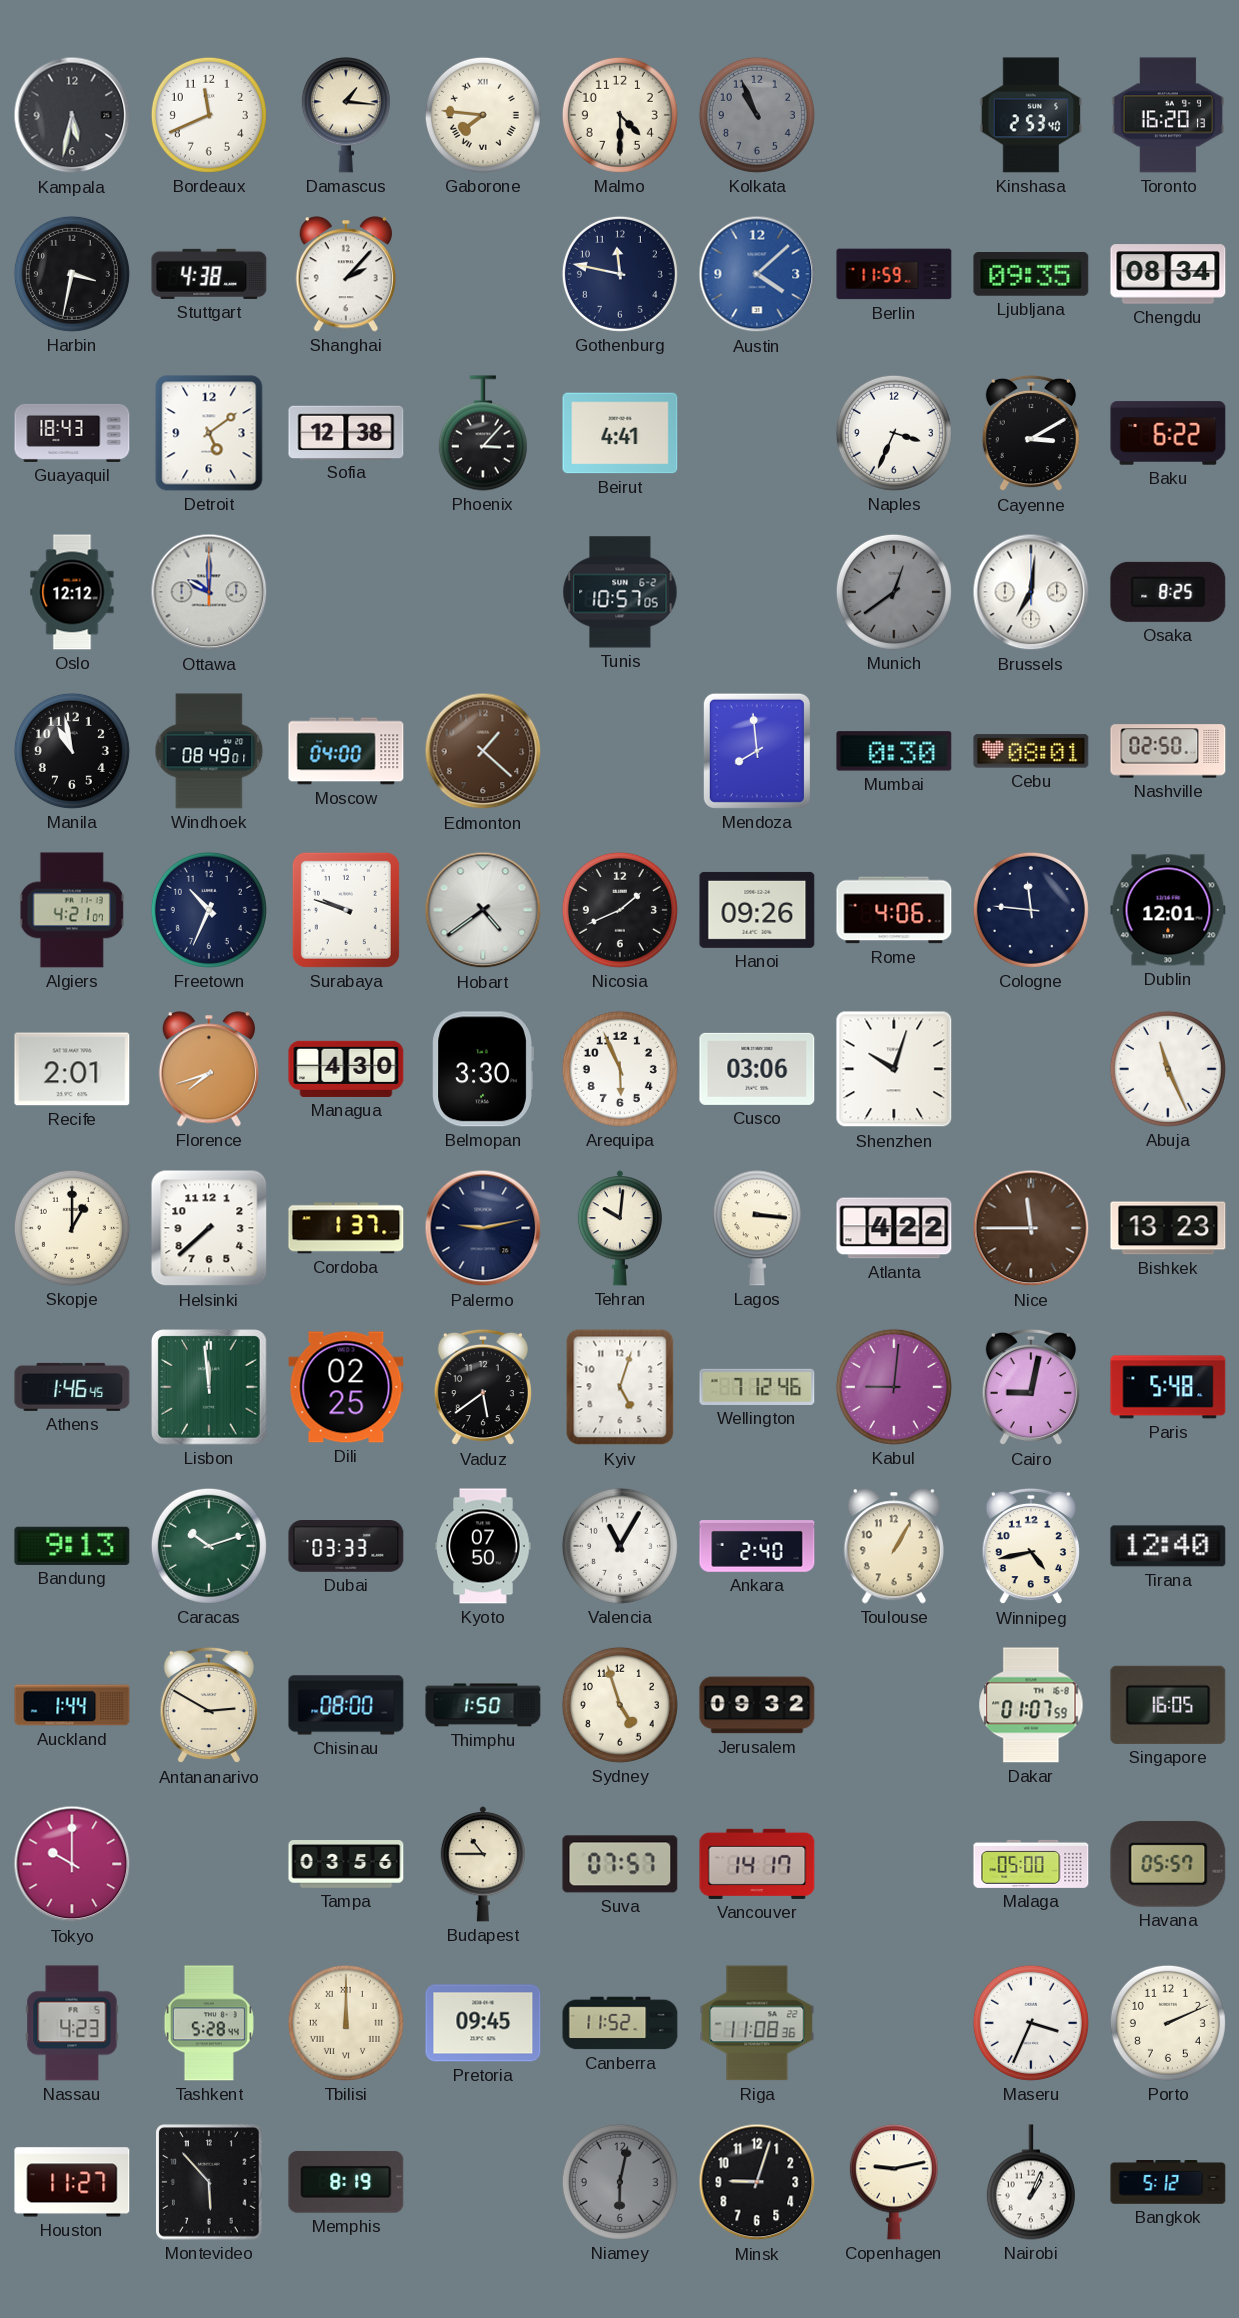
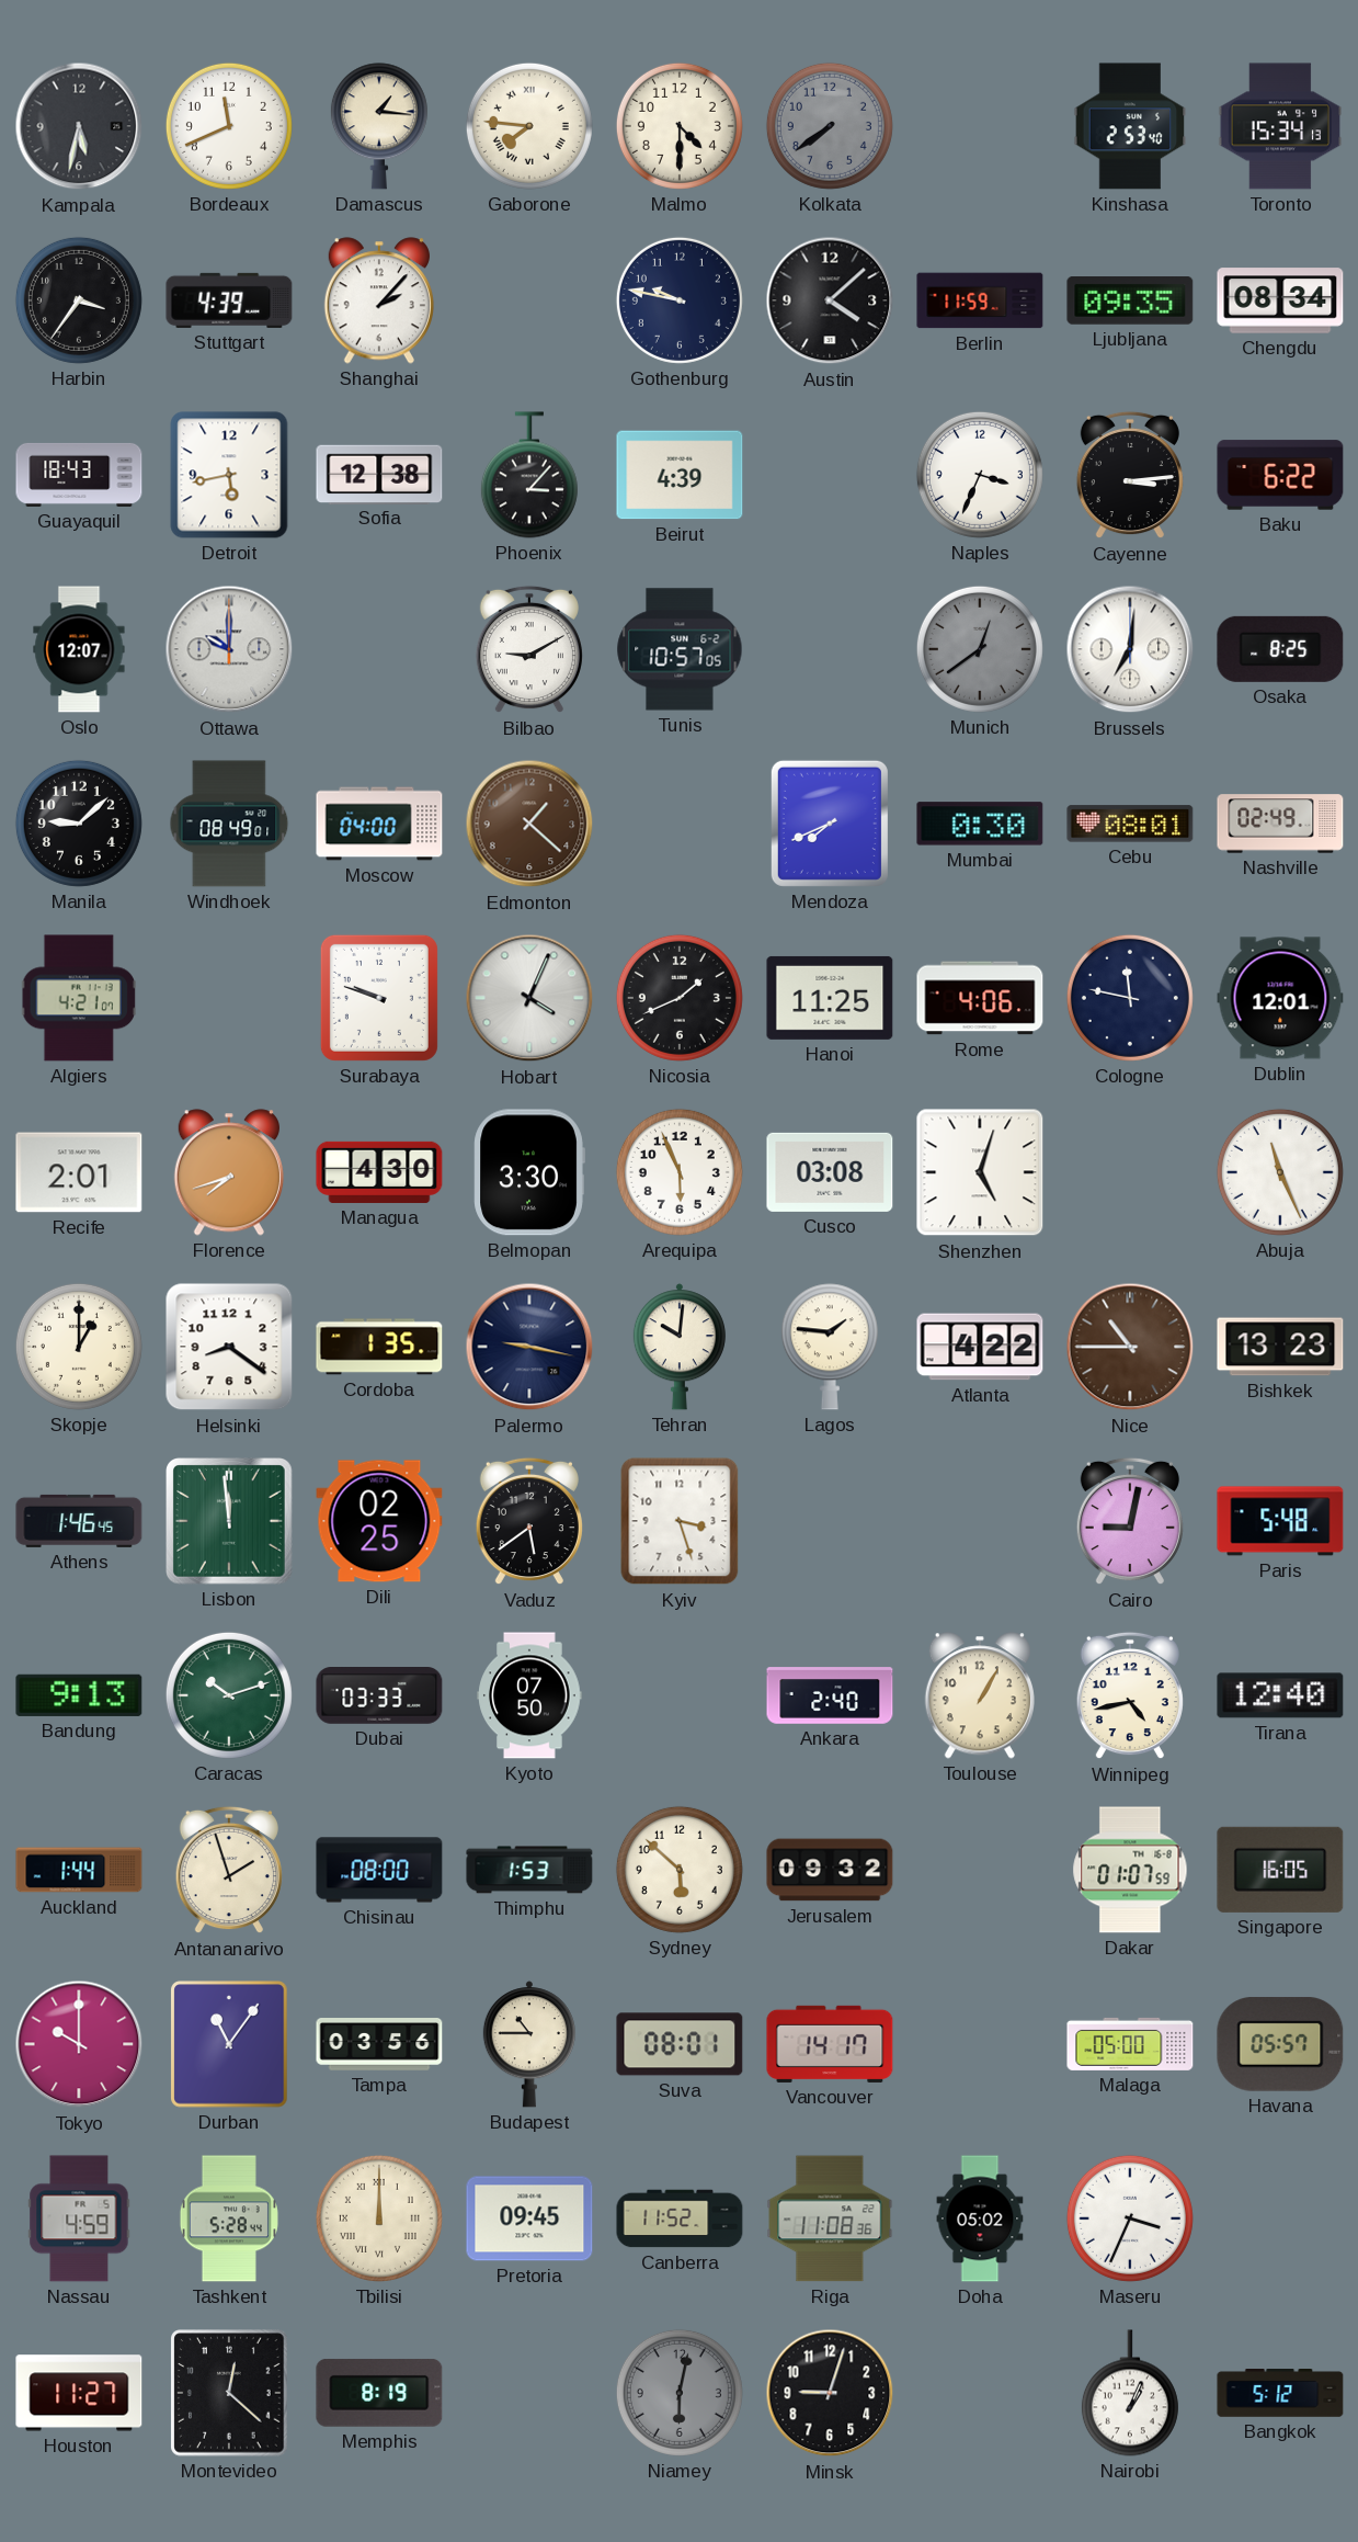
Kolkata: 10:56 -> 7:39 (830, 126)
Toronto: 16:20 -> 15:34 (1280, 126)
Harbin: 3:32 -> 3:36 (79, 300)
Stuttgart: 4:38 -> 4:39 (229, 300)
Gothenburg: 11:47 -> 9:47 (680, 300)
Austin dial: blue -> black (830, 300)
Detroit: 5:09 -> 5:43 (229, 475)
Beirut: 4:41 -> 4:39 (680, 475)
Cayenne: 3:10 -> 3:14 (1130, 475)
Oslo: 12:12 -> 12:07 (79, 649)
Bilbao: none -> 9:10 (529, 649)
Manila: 10:58 -> 9:08 (79, 824)
Mendoza: 7:59 -> 7:41 (830, 824)
Nashville: 02:50 -> 02:49 (1280, 824)
Freetown: 10:34 -> none (209, 910)
Hobart: 4:39 -> 4:04 (529, 998)
Hanoi: 09:26 -> 11:25 (830, 998)
Cologne: 11:46 -> 11:47 (1130, 998)
Cusco: 03:06 -> 03:08 (830, 1172)
Shenzhen: 10:03 -> 5:03 (980, 1172)
Helsinki: 7:38 -> 8:21 (229, 1347)
Cordoba: 1:37 -> 1:35 (379, 1347)
Palermo: 9:13 -> 9:17 (529, 1347)
Lagos: 3:16 -> 1:46 (830, 1347)
Nice: 11:45 -> 10:45 (1130, 1347)
Kyiv: 5:03 -> 3:27 (680, 1521)
Wellington: 7:12 -> none (757, 1387)
Kabul: 9:01 -> none (894, 1387)
Valencia: 11:05 -> none (620, 1546)
Antananarivo: 2:50 -> 1:57 (229, 1870)
Thimphu: 1:50 -> 1:53 (529, 1870)
Sydney: 4:57 -> 5:52 (680, 1870)
Durban: none -> 11:06 (229, 2044)
Suva: 07:57 -> 08:01 (680, 2044)
Nassau: 4:23 -> 4:59 (79, 2218)
Doha: none -> 05:02 (980, 2218)
Porto: 2:11 -> none (1168, 2023)
Montevideo: 5:53 -> 12:22 (229, 2393)
Copenhagen: 9:13 -> none (894, 2182)
